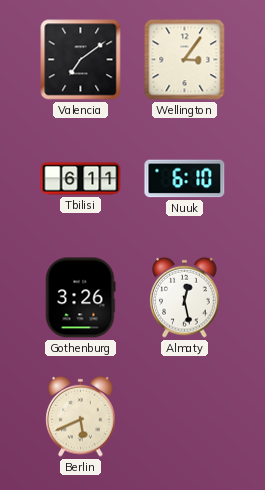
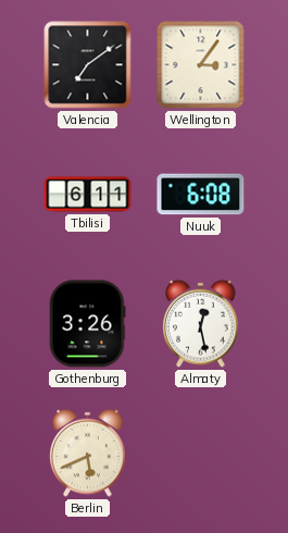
Nuuk: 6:10 -> 6:08 (201, 195)
